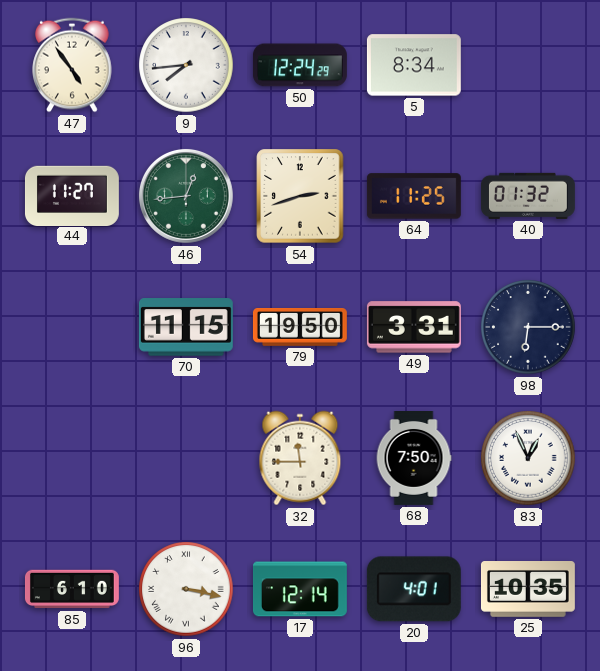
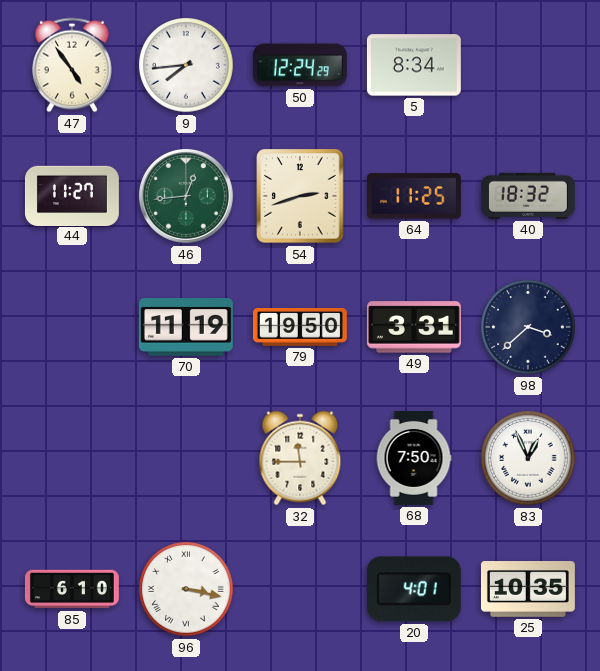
40: 01:32 -> 18:32 (528, 196)
70: 11:15 -> 11:19 (186, 327)
98: 6:15 -> 3:38 (528, 327)
17: 12:14 -> none (300, 589)
